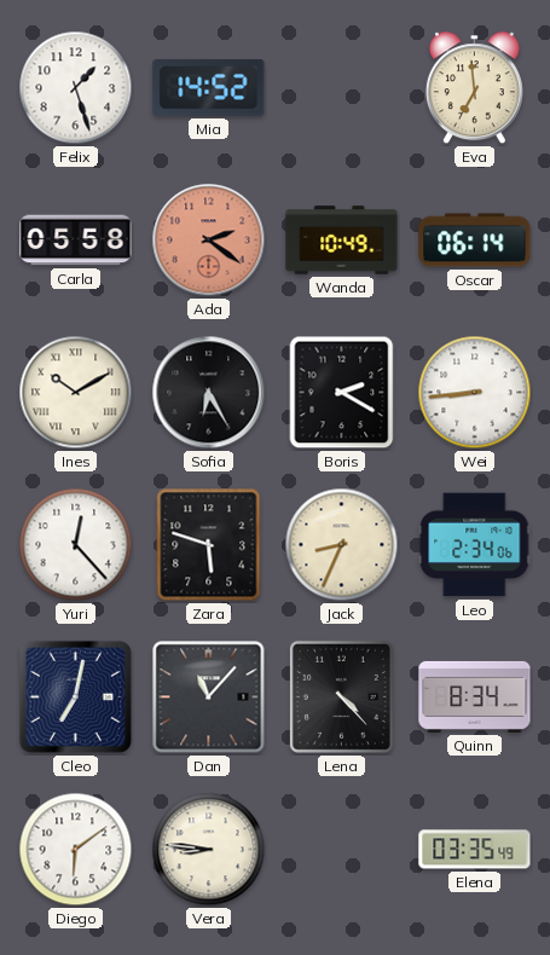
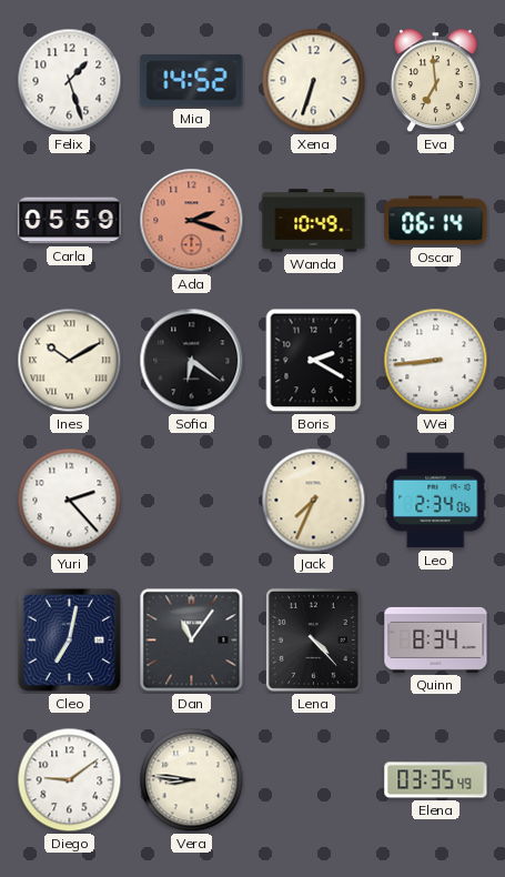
Xena: none -> 6:33 (314, 81)
Carla: 05:58 -> 05:59 (70, 221)
Ada: 2:21 -> 2:18 (192, 221)
Sofia: 6:25 -> 6:21 (192, 361)
Yuri: 12:23 -> 2:23 (70, 501)
Zara: 5:48 -> none (209, 545)
Jack: 8:34 -> 7:34 (314, 501)
Dan: 11:07 -> 11:06 (192, 641)
Diego: 6:09 -> 9:09 (70, 780)
